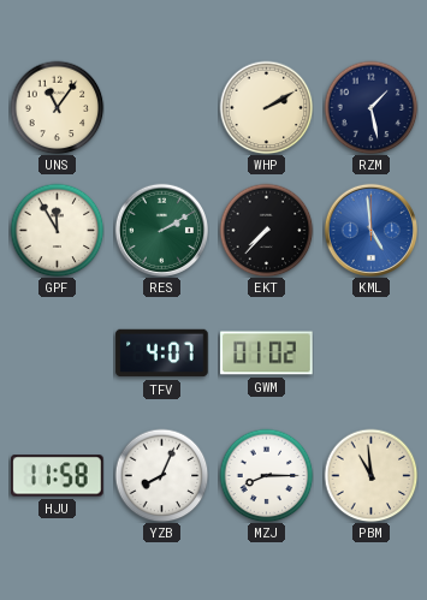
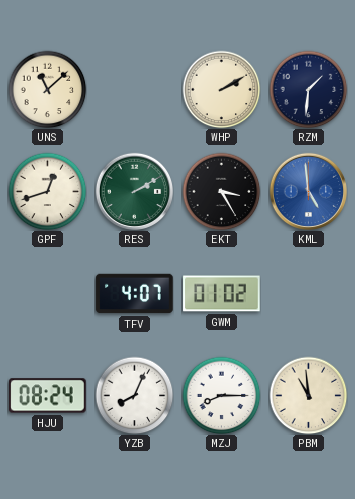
UNS: 11:06 -> 11:08 (47, 89)
RZM: 1:28 -> 1:31 (308, 89)
GPF: 11:55 -> 12:42 (47, 191)
EKT: 7:37 -> 3:25 (221, 191)
HJU: 11:58 -> 08:24 (48, 396)
